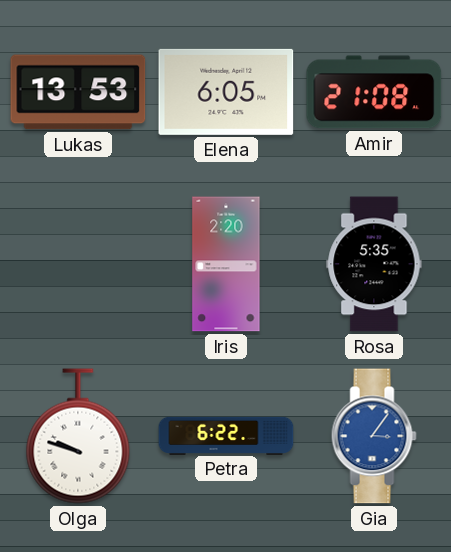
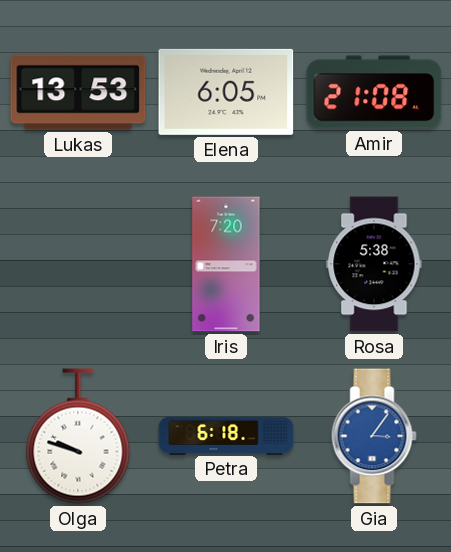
Iris: 2:20 -> 7:20 (226, 264)
Rosa: 5:35 -> 5:38 (374, 264)
Petra: 6:22 -> 6:18 (226, 435)
